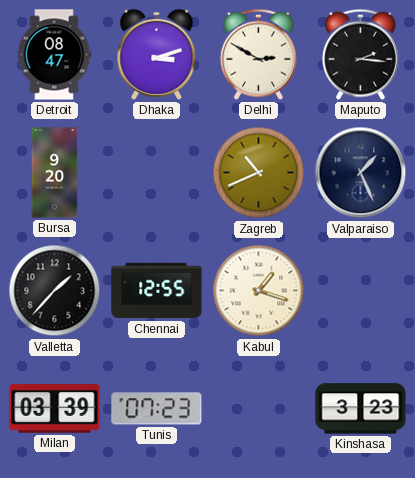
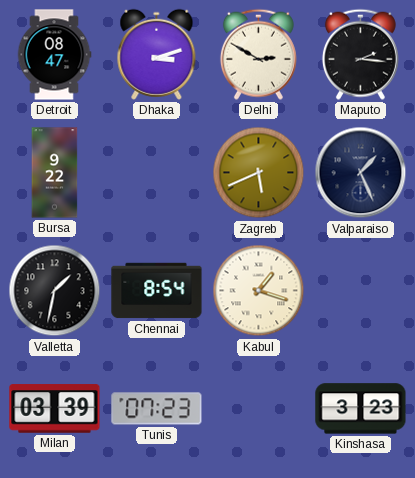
Bursa: 9:20 -> 9:22 (55, 173)
Zagreb: 10:41 -> 5:41 (259, 173)
Valletta: 1:37 -> 1:32 (55, 291)
Chennai: 12:55 -> 8:54 (157, 291)
